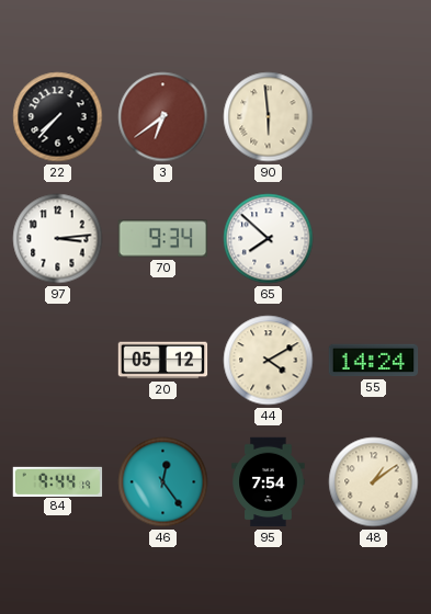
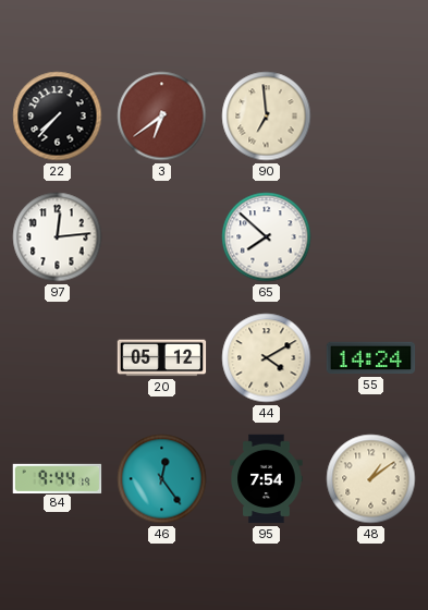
90: 5:59 -> 6:59 (267, 117)
97: 3:14 -> 12:14 (58, 237)
70: 9:34 -> none (163, 239)
